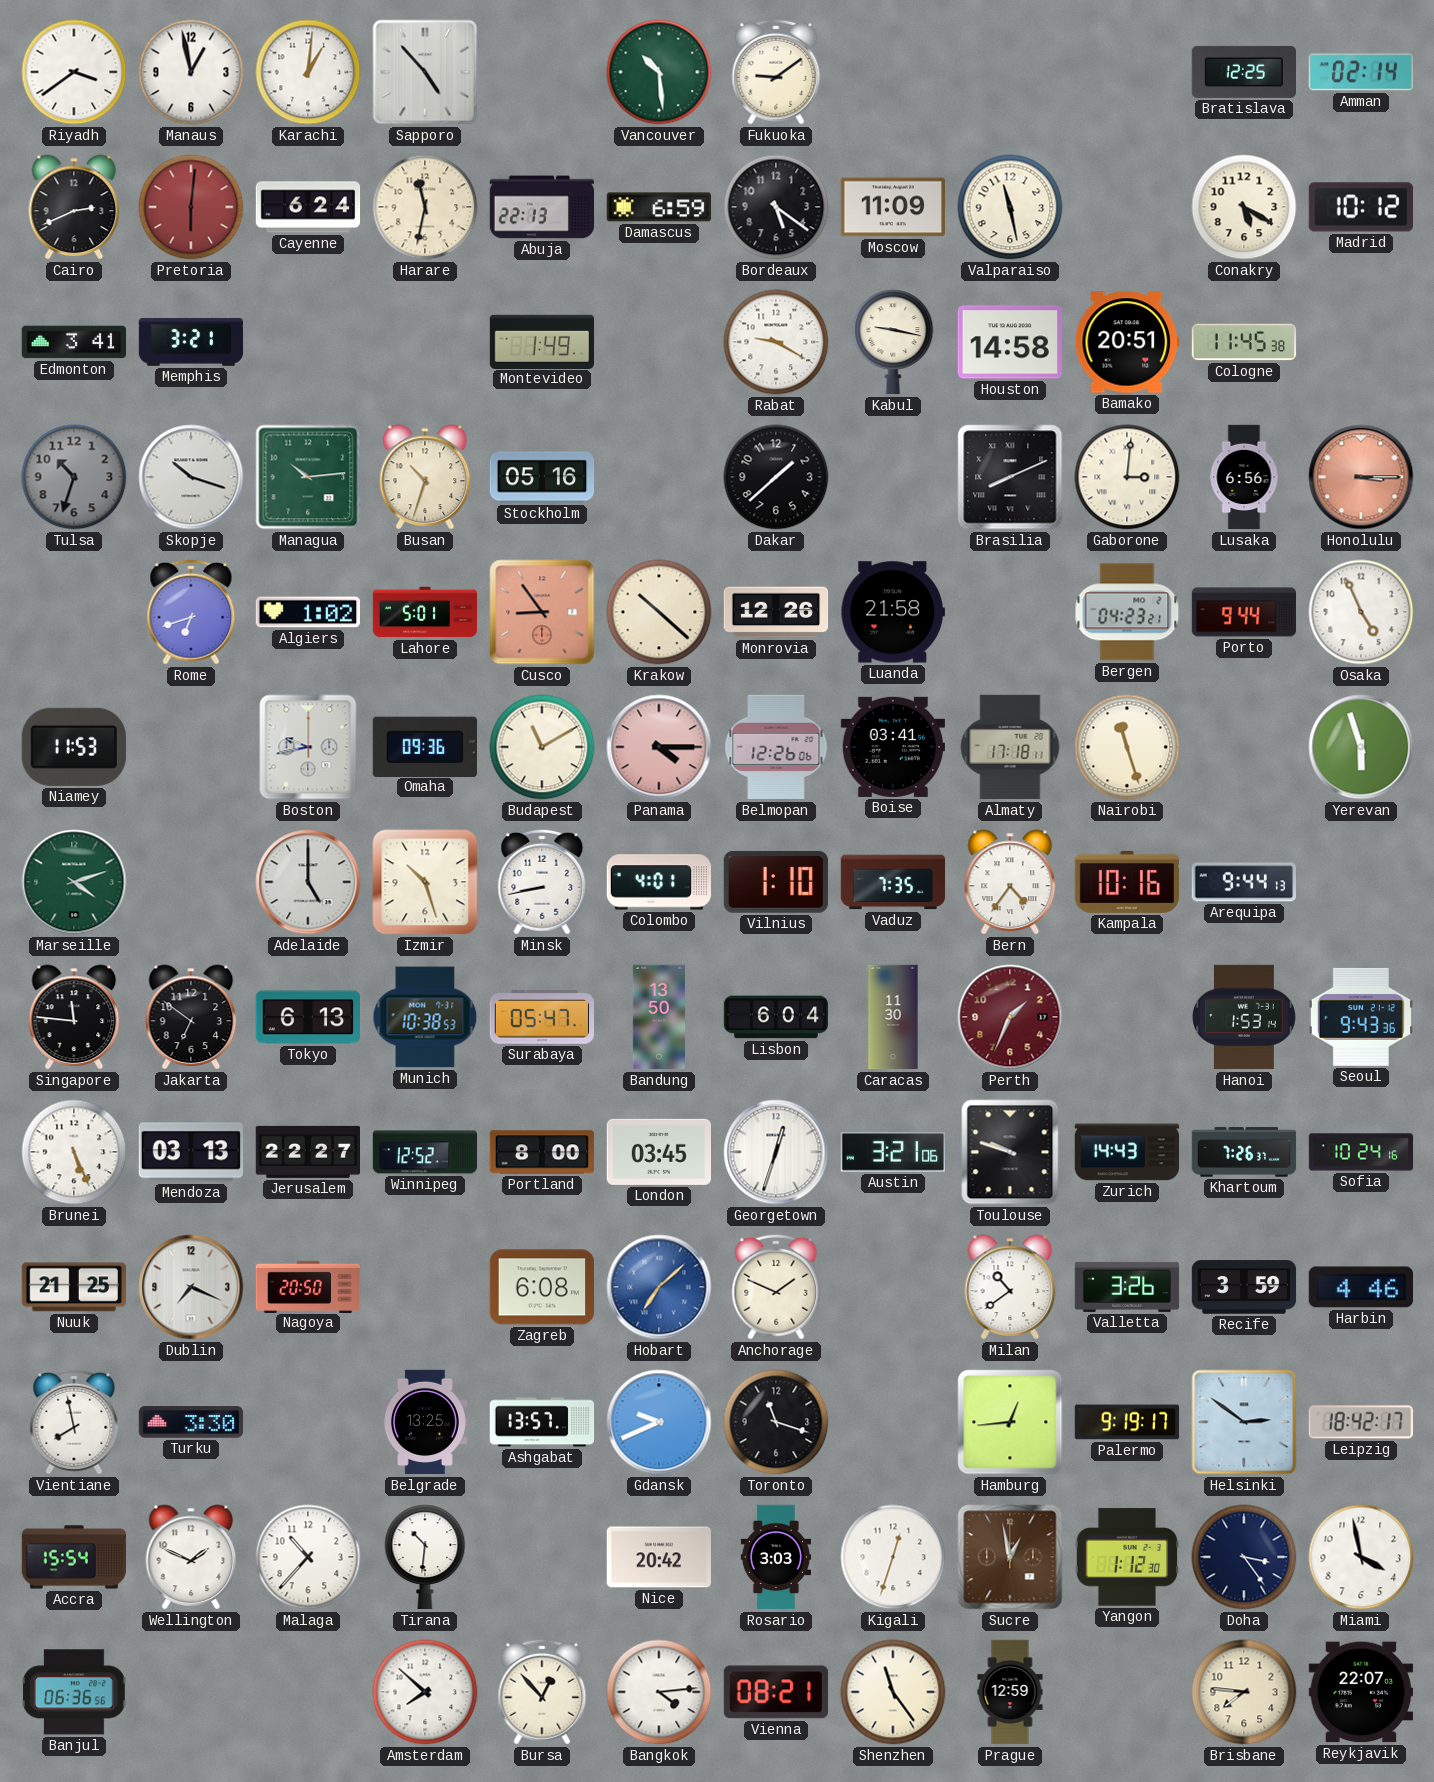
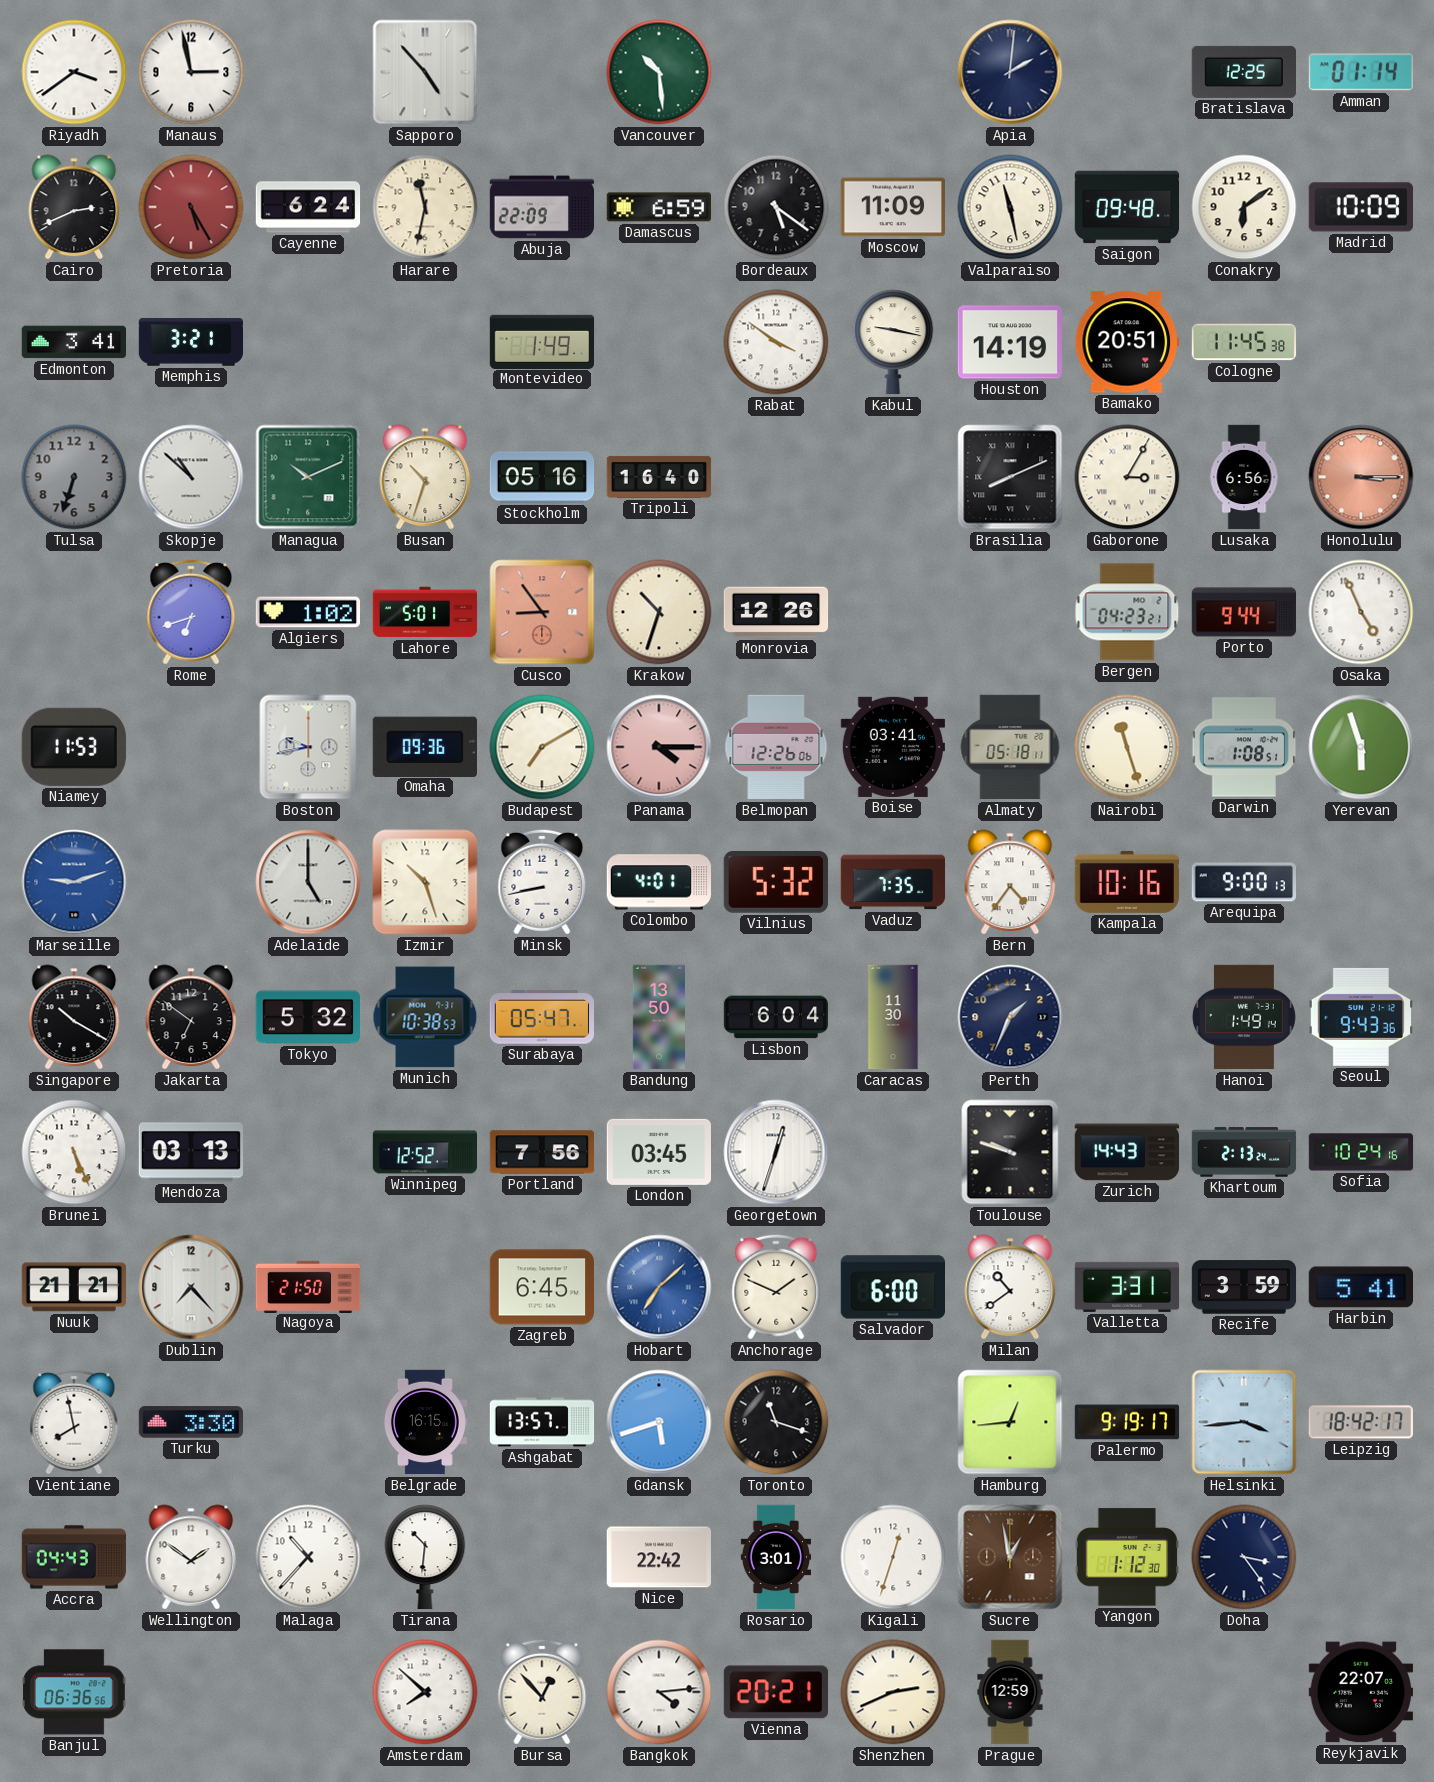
Manaus: 12:58 -> 2:58 (191, 72)
Karachi: 1:01 -> none (308, 72)
Fukuoka: 9:09 -> none (776, 72)
Apia: none -> 2:01 (1010, 72)
Amman: 02:14 -> 01:14 (1361, 72)
Pretoria: 6:01 -> 5:25 (191, 207)
Abuja: 22:13 -> 22:09 (542, 207)
Saigon: none -> 09:48 (1127, 207)
Conakry: 5:20 -> 6:09 (1244, 207)
Madrid: 10:12 -> 10:09 (1361, 207)
Rabat: 9:20 -> 3:51 (776, 342)
Houston: 14:58 -> 14:19 (1009, 342)
Tulsa: 10:33 -> 6:33 (74, 477)
Skopje: 10:18 -> 10:52 (191, 477)
Managua: 10:14 -> 10:11 (308, 477)
Tripoli: none -> 16:40 (659, 477)
Dakar: 1:38 -> none (776, 477)
Gaborone: 3:01 -> 3:05 (1127, 477)
Krakow: 10:22 -> 10:33 (659, 612)
Luanda: 21:58 -> none (892, 612)
Budapest: 11:10 -> 7:10 (542, 747)
Almaty: 17:18 -> 05:18 (1010, 747)
Darwin: none -> 1:08 (1244, 747)
Marseille: 4:12 -> 9:12 (74, 882)
Marseille dial: green -> blue (74, 882)
Vilnius: 1:10 -> 5:32 (776, 882)
Arequipa: 9:44 -> 9:00 (1243, 882)
Singapore: 11:46 -> 10:20 (74, 1017)
Tokyo: 6:13 -> 5:32 (307, 1017)
Perth dial: burgundy -> navy (1010, 1017)
Hanoi: 1:53 -> 1:49 (1244, 1017)
Jerusalem: 22:27 -> none (307, 1152)
Portland: 8:00 -> 7:56 (542, 1152)
Austin: 3:21 -> none (892, 1152)
Khartoum: 7:26 -> 2:13 (1244, 1152)
Nuuk: 21:25 -> 21:21 (73, 1287)
Dublin: 7:19 -> 7:23 (191, 1287)
Nagoya: 20:50 -> 21:50 (308, 1286)
Zagreb: 6:08 -> 6:45 (541, 1287)
Salvador: none -> 6:00 (892, 1287)
Valletta: 3:26 -> 3:31 (1127, 1287)
Harbin: 4:46 -> 5:41 (1360, 1287)
Belgrade: 13:25 -> 16:15 (425, 1422)
Gdansk: 9:41 -> 5:42 (659, 1422)
Helsinki: 2:51 -> 3:44 (1244, 1422)
Accra: 15:54 -> 04:43 (74, 1557)
Wellington: 1:49 -> 1:51 (191, 1557)
Nice: 20:42 -> 22:42 (658, 1557)
Rosario: 3:03 -> 3:01 (776, 1557)
Miami: 3:58 -> none (1361, 1557)
Vienna: 08:21 -> 20:21 (775, 1692)
Shenzhen: 11:24 -> 2:41 (893, 1692)
Brisbane: 7:46 -> none (1244, 1692)
